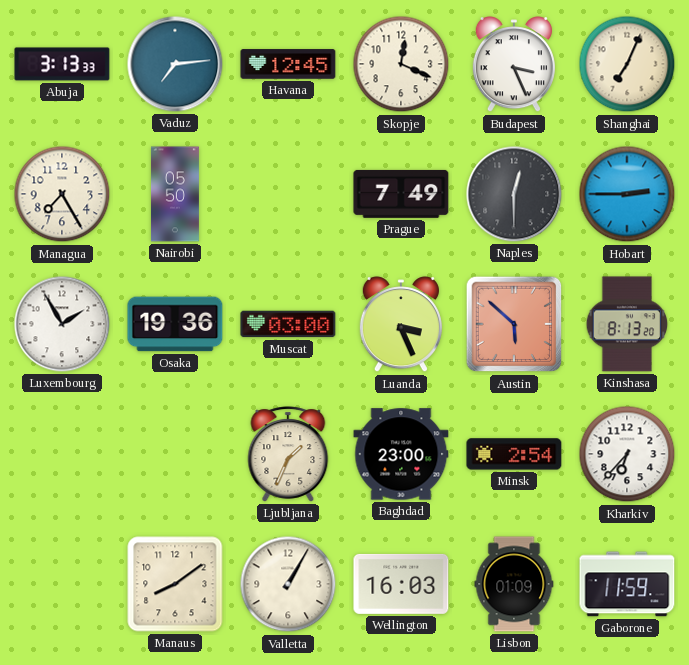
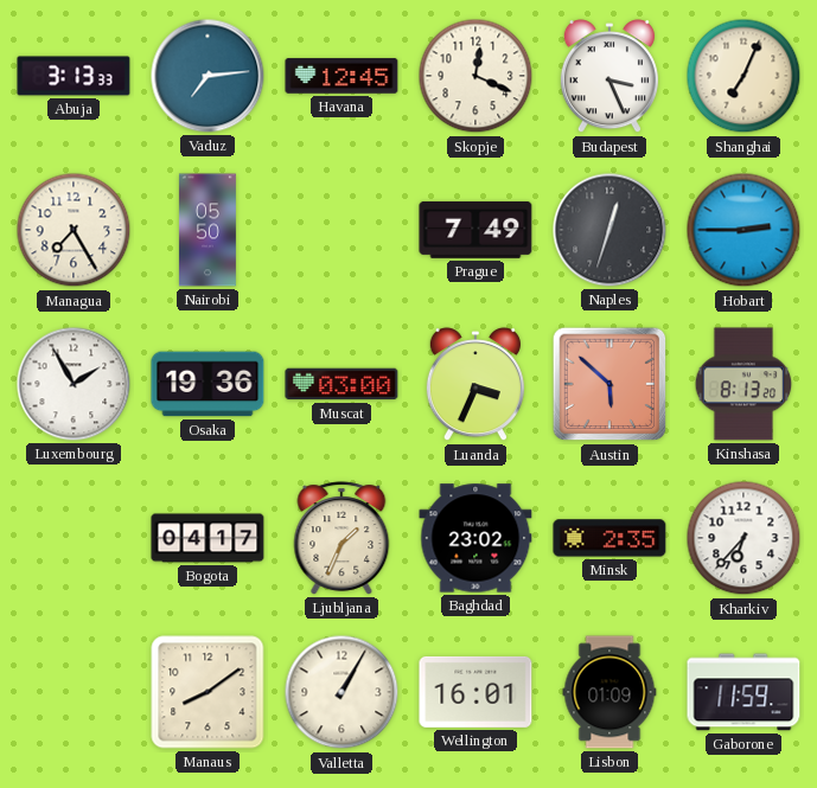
Naples: 12:30 -> 12:33 (609, 230)
Luanda: 3:26 -> 3:34 (475, 385)
Bogota: none -> 04:17 (208, 538)
Baghdad: 23:00 -> 23:02 (475, 538)
Minsk: 2:54 -> 2:35 (609, 538)
Wellington: 16:03 -> 16:01 (475, 692)
